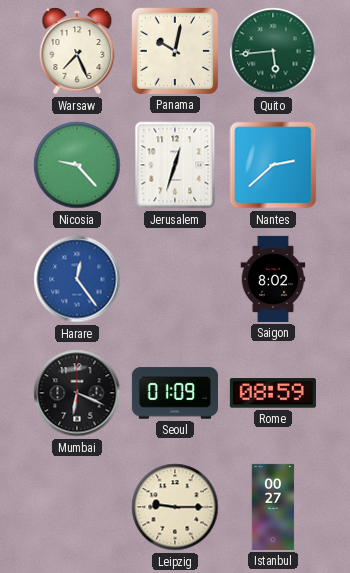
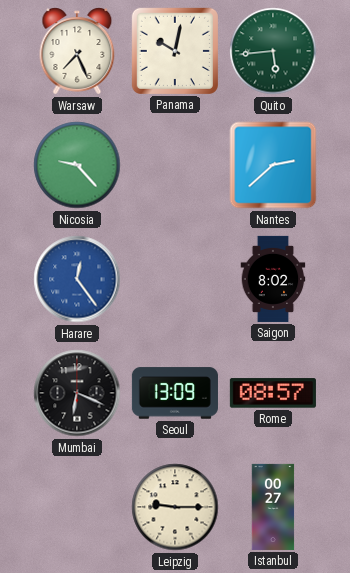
Jerusalem: 12:33 -> none (175, 165)
Seoul: 01:09 -> 13:09 (175, 393)
Rome: 08:59 -> 08:57 (273, 393)
